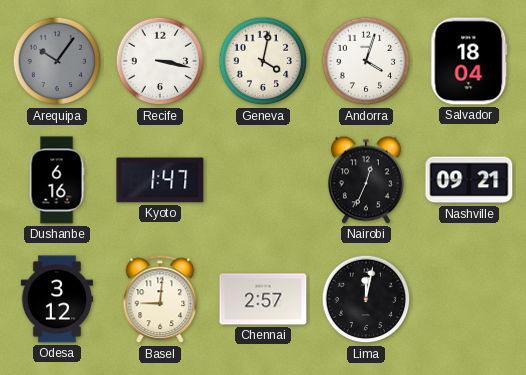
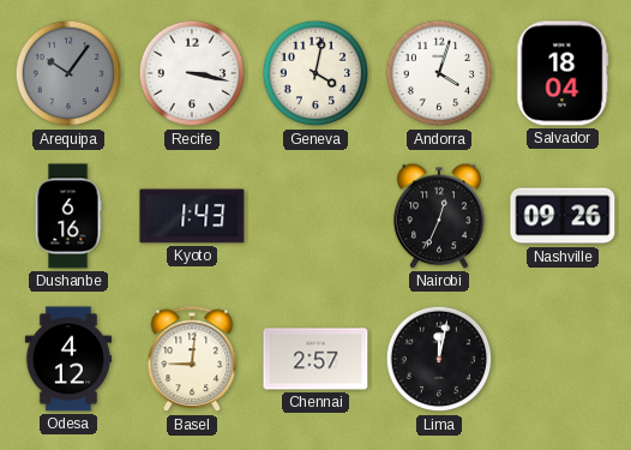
Kyoto: 1:47 -> 1:43 (192, 216)
Nashville: 09:21 -> 09:26 (563, 216)
Odesa: 3:12 -> 4:12 (67, 359)
